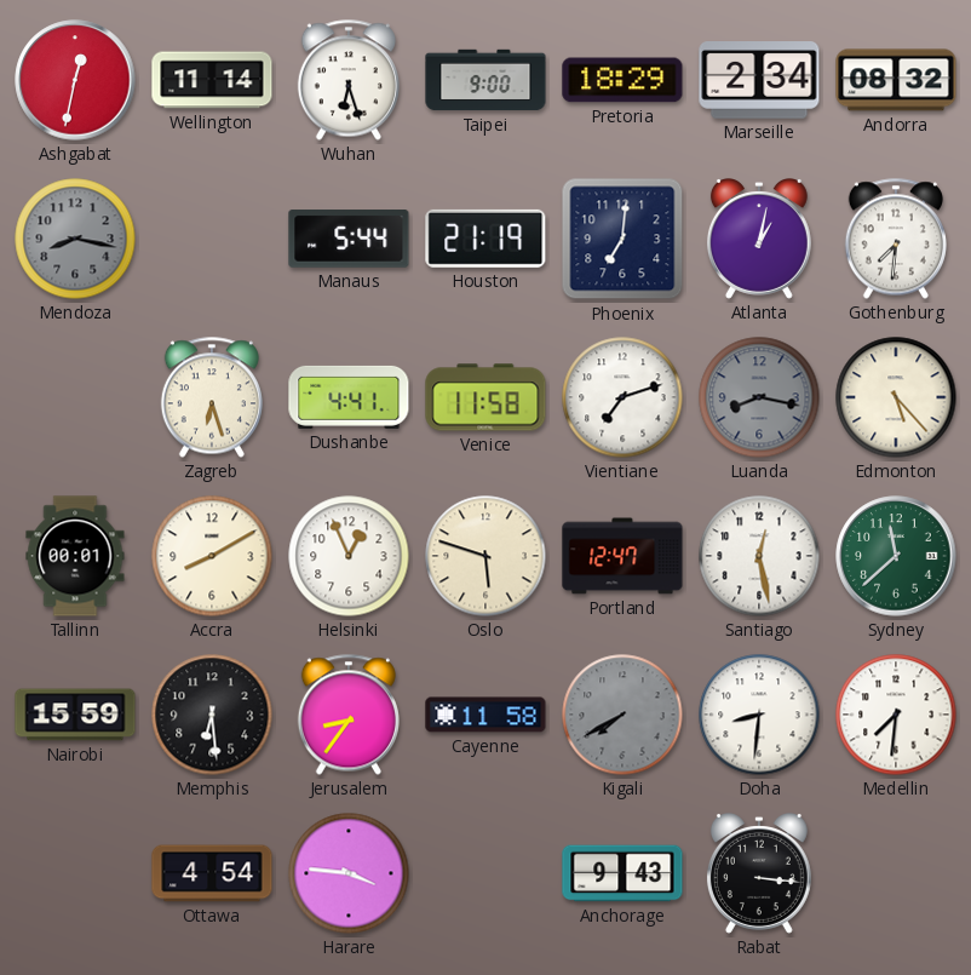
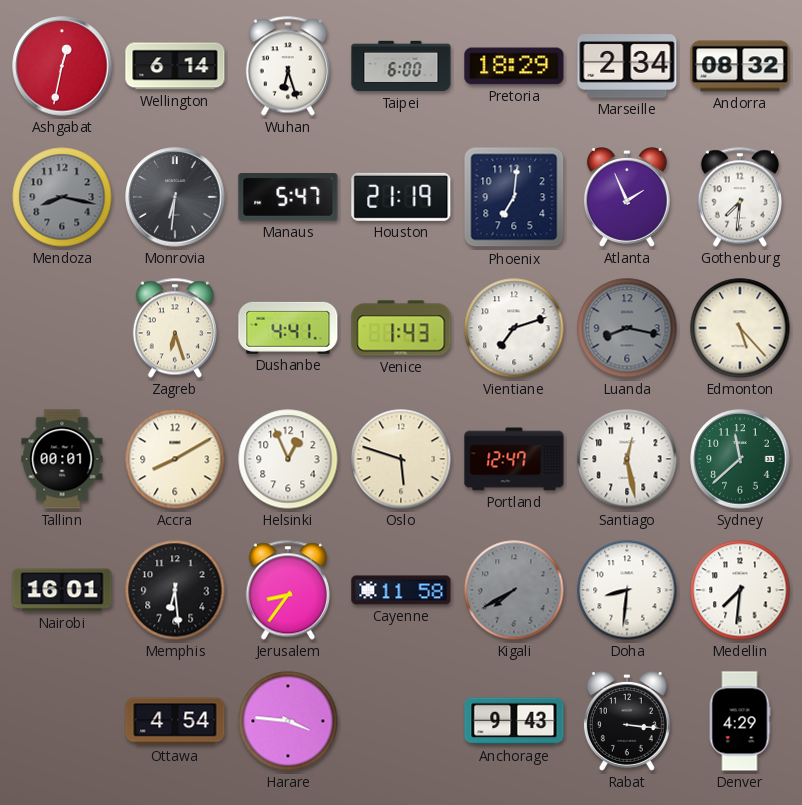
Wellington: 11:14 -> 6:14 (175, 66)
Taipei: 9:00 -> 6:00 (401, 66)
Monrovia: none -> 6:31 (175, 197)
Manaus: 5:44 -> 5:47 (288, 197)
Atlanta: 1:02 -> 1:56 (627, 198)
Venice: 11:58 -> 1:43 (401, 328)
Nairobi: 15:59 -> 16:01 (62, 590)
Denver: none -> 4:29 (740, 721)
